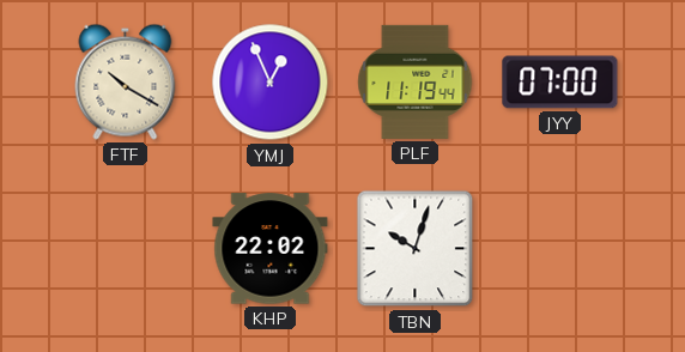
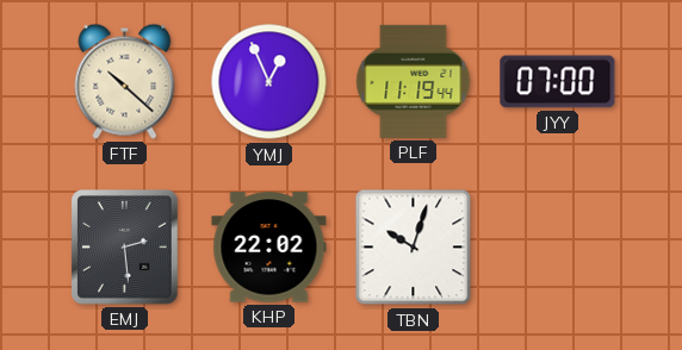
FTF: 10:20 -> 10:22 (125, 81)
EMJ: none -> 2:29 (125, 248)
